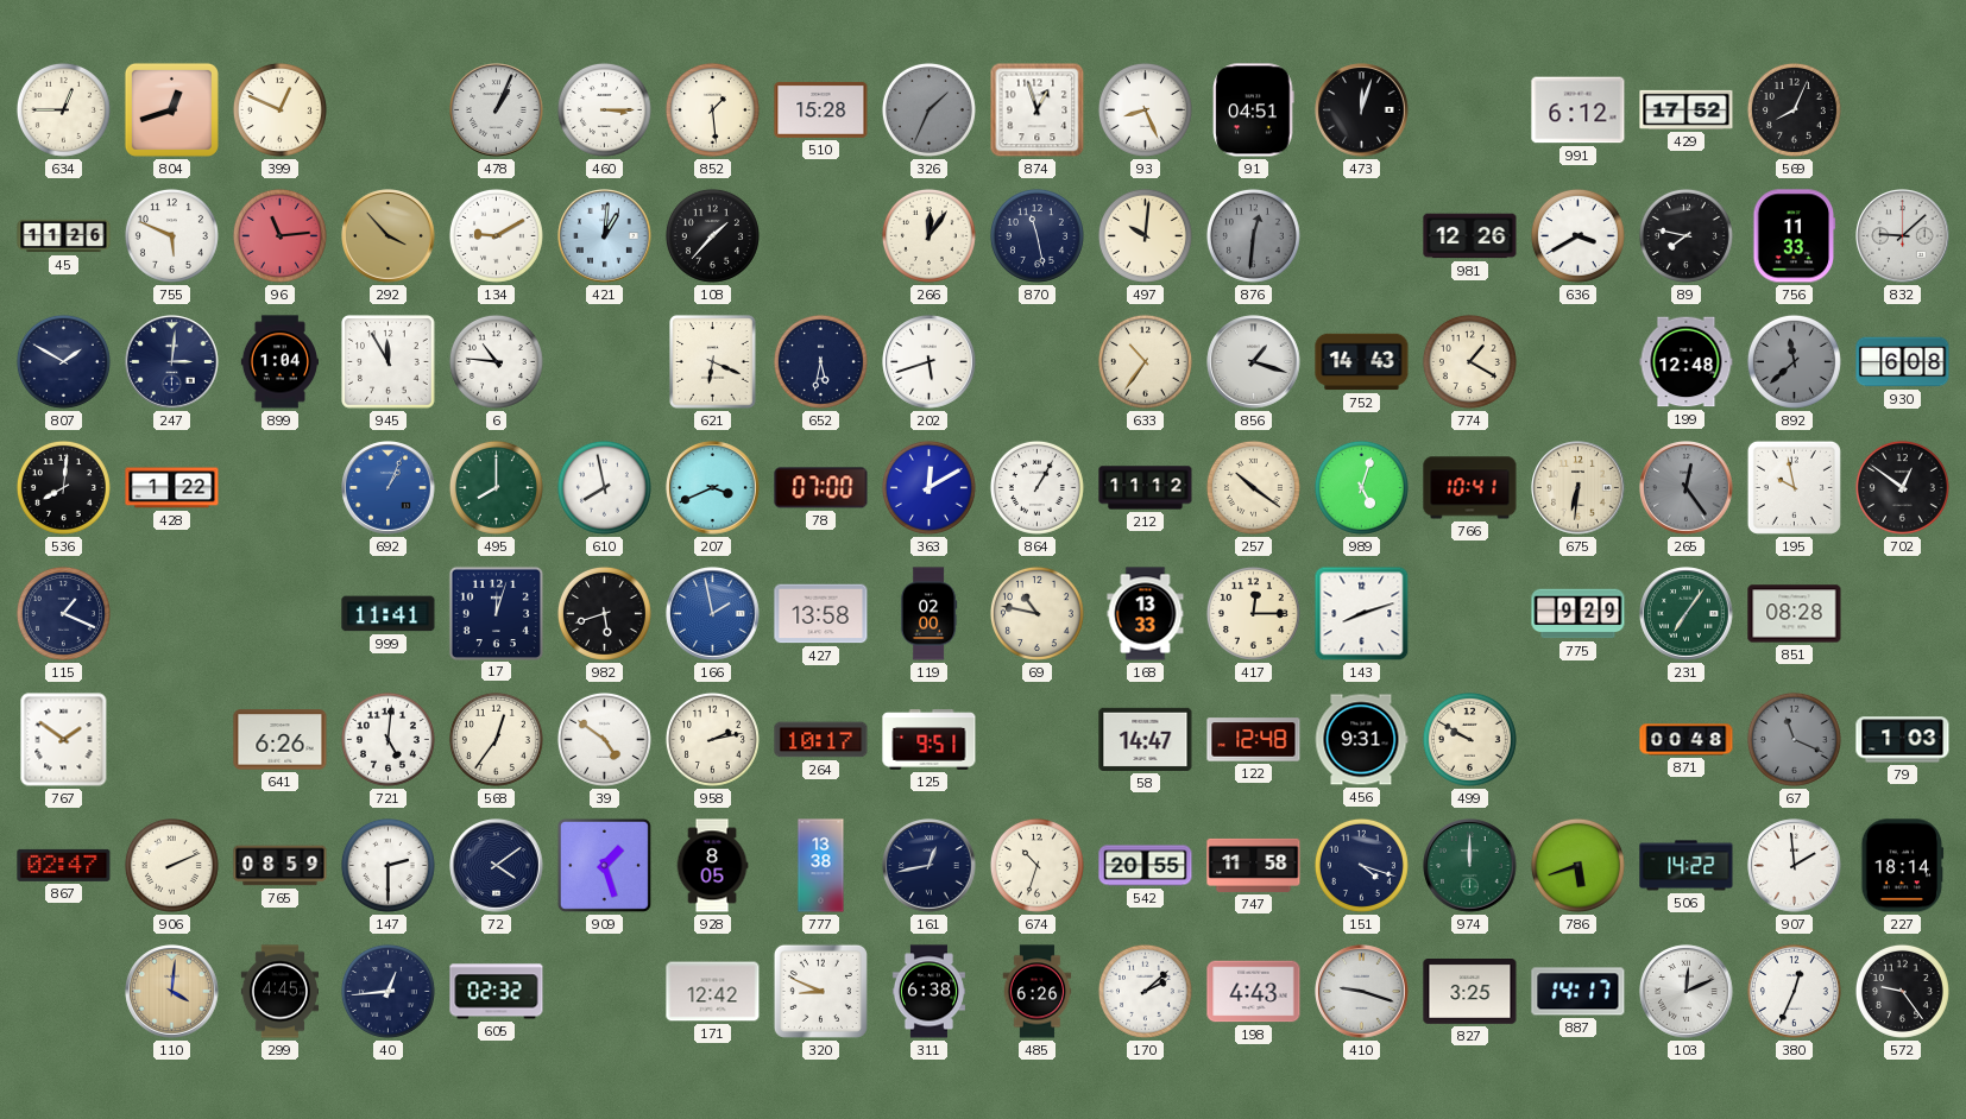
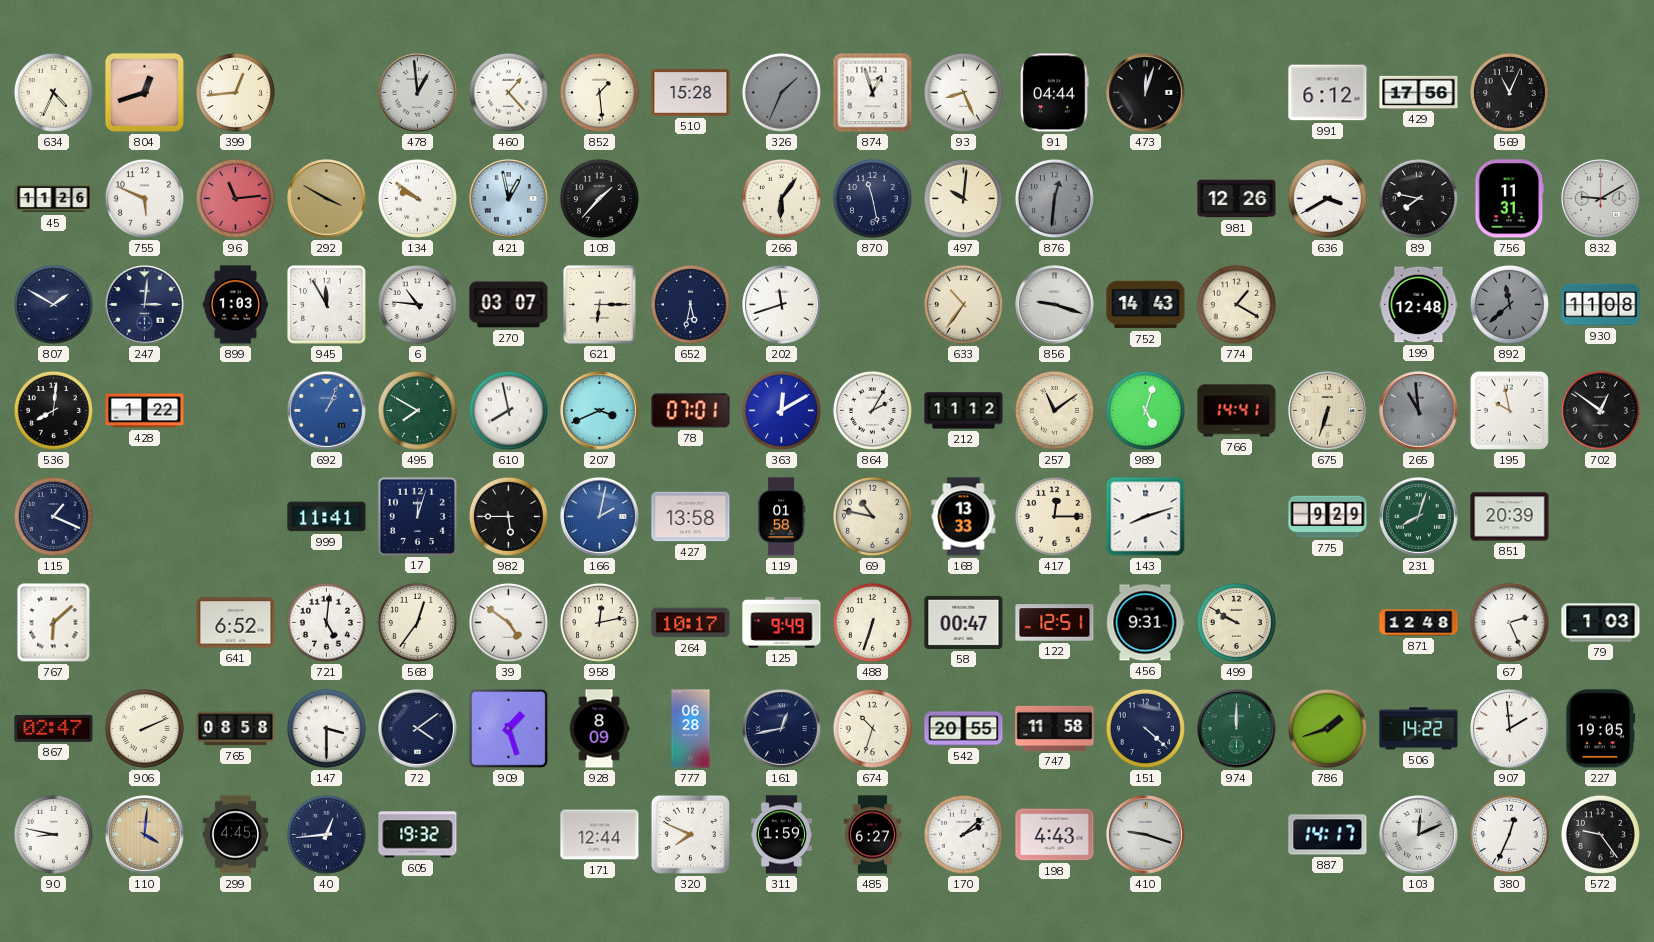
634: 12:45 -> 4:34 (53, 92)
399: 12:49 -> 12:44 (235, 92)
478: 1:04 -> 12:59 (418, 93)
460: 3:15 -> 1:23 (508, 92)
91: 04:51 -> 04:44 (1055, 93)
429: 17:52 -> 17:56 (1419, 92)
569: 8:04 -> 11:04 (1509, 92)
292: 3:53 -> 3:50 (327, 199)
134: 9:10 -> 9:51 (417, 198)
421: 1:01 -> 12:58 (509, 199)
266: 12:06 -> 6:06 (781, 198)
756: 11:33 -> 11:31 (1510, 199)
832: 9:08 -> 9:10 (1601, 199)
899: 1:04 -> 1:03 (235, 305)
270: none -> 03:07 (509, 305)
621: 6:19 -> 6:15 (600, 305)
202: 5:42 -> 11:42 (782, 305)
856: 1:18 -> 9:18 (1055, 305)
930: 6:08 -> 11:08 (1601, 305)
495: 8:00 -> 7:50 (417, 410)
78: 07:00 -> 07:01 (691, 411)
864: 1:05 -> 2:05 (872, 410)
257: 10:21 -> 11:09 (1054, 410)
766: 10:41 -> 14:41 (1237, 411)
675: 6:31 -> 6:33 (1328, 411)
265: 12:24 -> 10:59 (1419, 411)
982: 5:42 -> 5:45 (508, 516)
166: 1:58 -> 2:02 (600, 517)
119: 02:00 -> 01:58 (781, 517)
231: 7:06 -> 8:03 (1419, 517)
851: 08:28 -> 20:39 (1510, 517)
767: 1:51 -> 6:08 (54, 623)
641: 6:26 -> 6:52 (236, 623)
958: 2:13 -> 12:13 (599, 622)
125: 9:51 -> 9:49 (782, 623)
488: none -> 6:33 (872, 622)
58: 14:47 -> 00:47 (964, 622)
122: 12:48 -> 12:51 (1055, 623)
871: 00:48 -> 12:48 (1419, 623)
67: 11:19 -> 2:26 (1509, 622)
67 dial: grey -> white (1509, 622)
765: 08:59 -> 08:58 (236, 729)
147: 2:30 -> 3:30 (326, 728)
928: 8:05 -> 8:09 (599, 729)
777: 13:38 -> 06:28 (691, 729)
151: 4:18 -> 4:22 (1145, 728)
786: 5:42 -> 1:42 (1327, 728)
227: 18:14 -> 19:05 (1601, 729)
90: none -> 8:47 (53, 834)
605: 02:32 -> 19:32 (418, 835)
171: 12:42 -> 12:44 (600, 835)
320: 8:49 -> 7:49 (690, 834)
311: 6:38 -> 1:59 (781, 835)
485: 6:26 -> 6:27 (873, 835)
827: 3:25 -> none (1470, 992)
